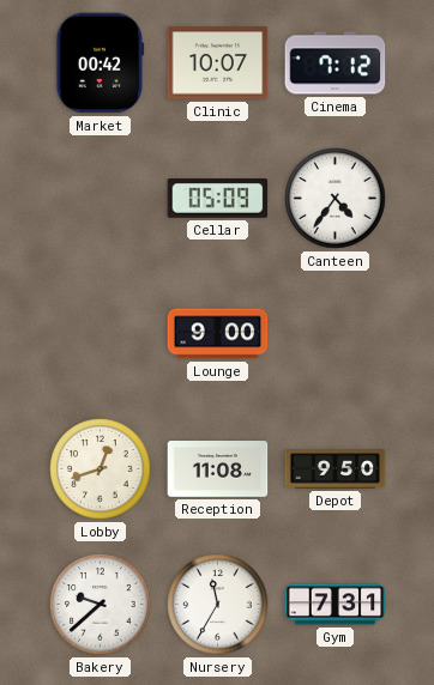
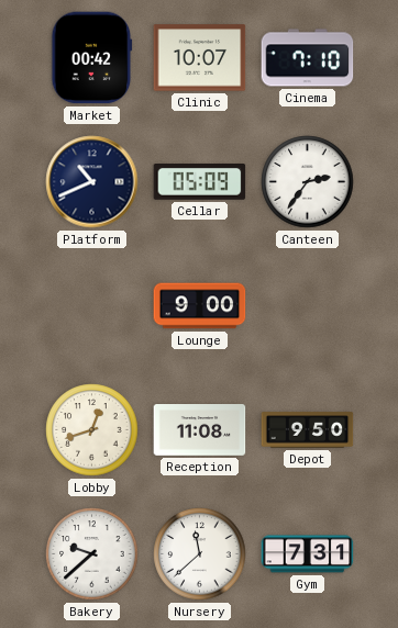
Cinema: 7:12 -> 7:10 (308, 58)
Platform: none -> 10:41 (92, 182)
Canteen: 4:36 -> 2:36 (308, 182)
Nursery: 11:35 -> 11:38 (200, 554)
